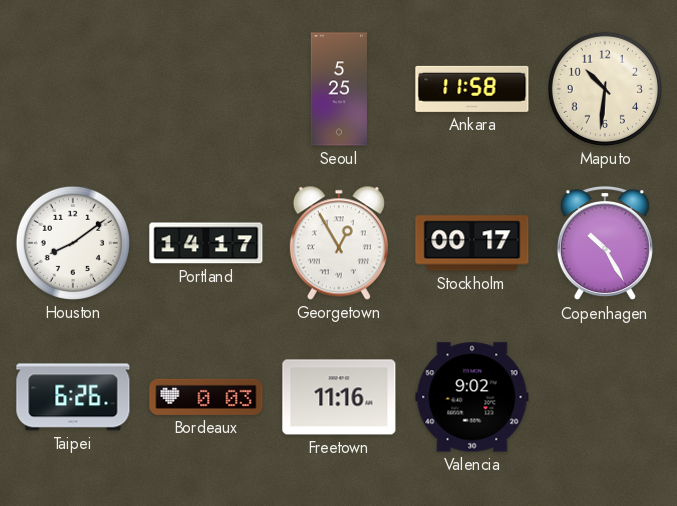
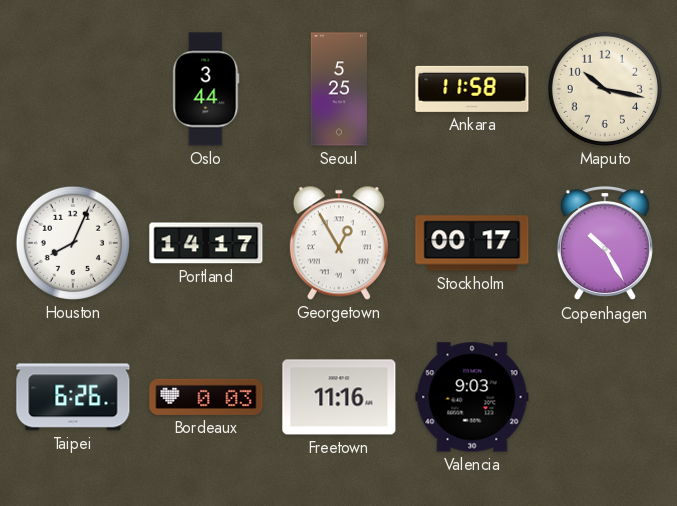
Oslo: none -> 3:44 (206, 89)
Maputo: 10:31 -> 10:17 (605, 89)
Houston: 8:09 -> 8:04 (73, 243)
Valencia: 9:02 -> 9:03 (472, 397)
